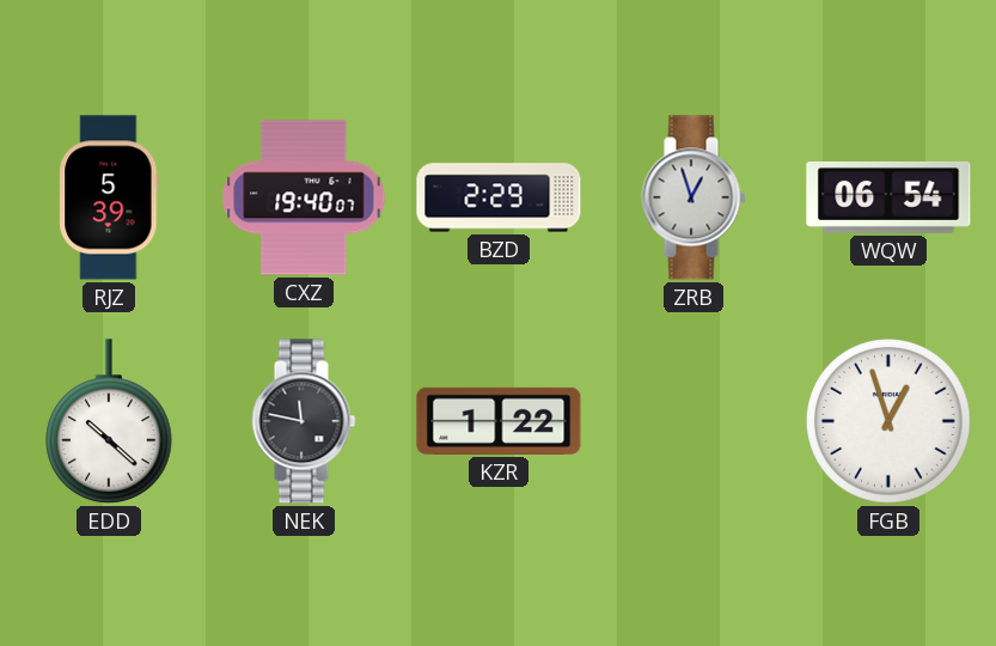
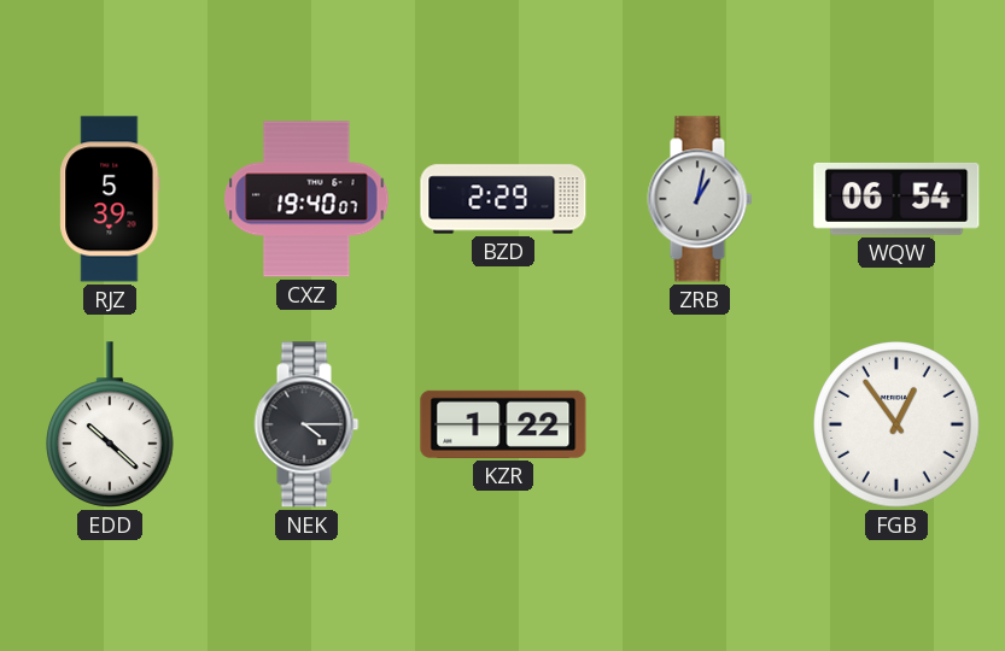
ZRB: 12:57 -> 1:02 (700, 199)
NEK: 11:47 -> 4:15 (306, 424)
FGB: 12:57 -> 12:54 (896, 424)
